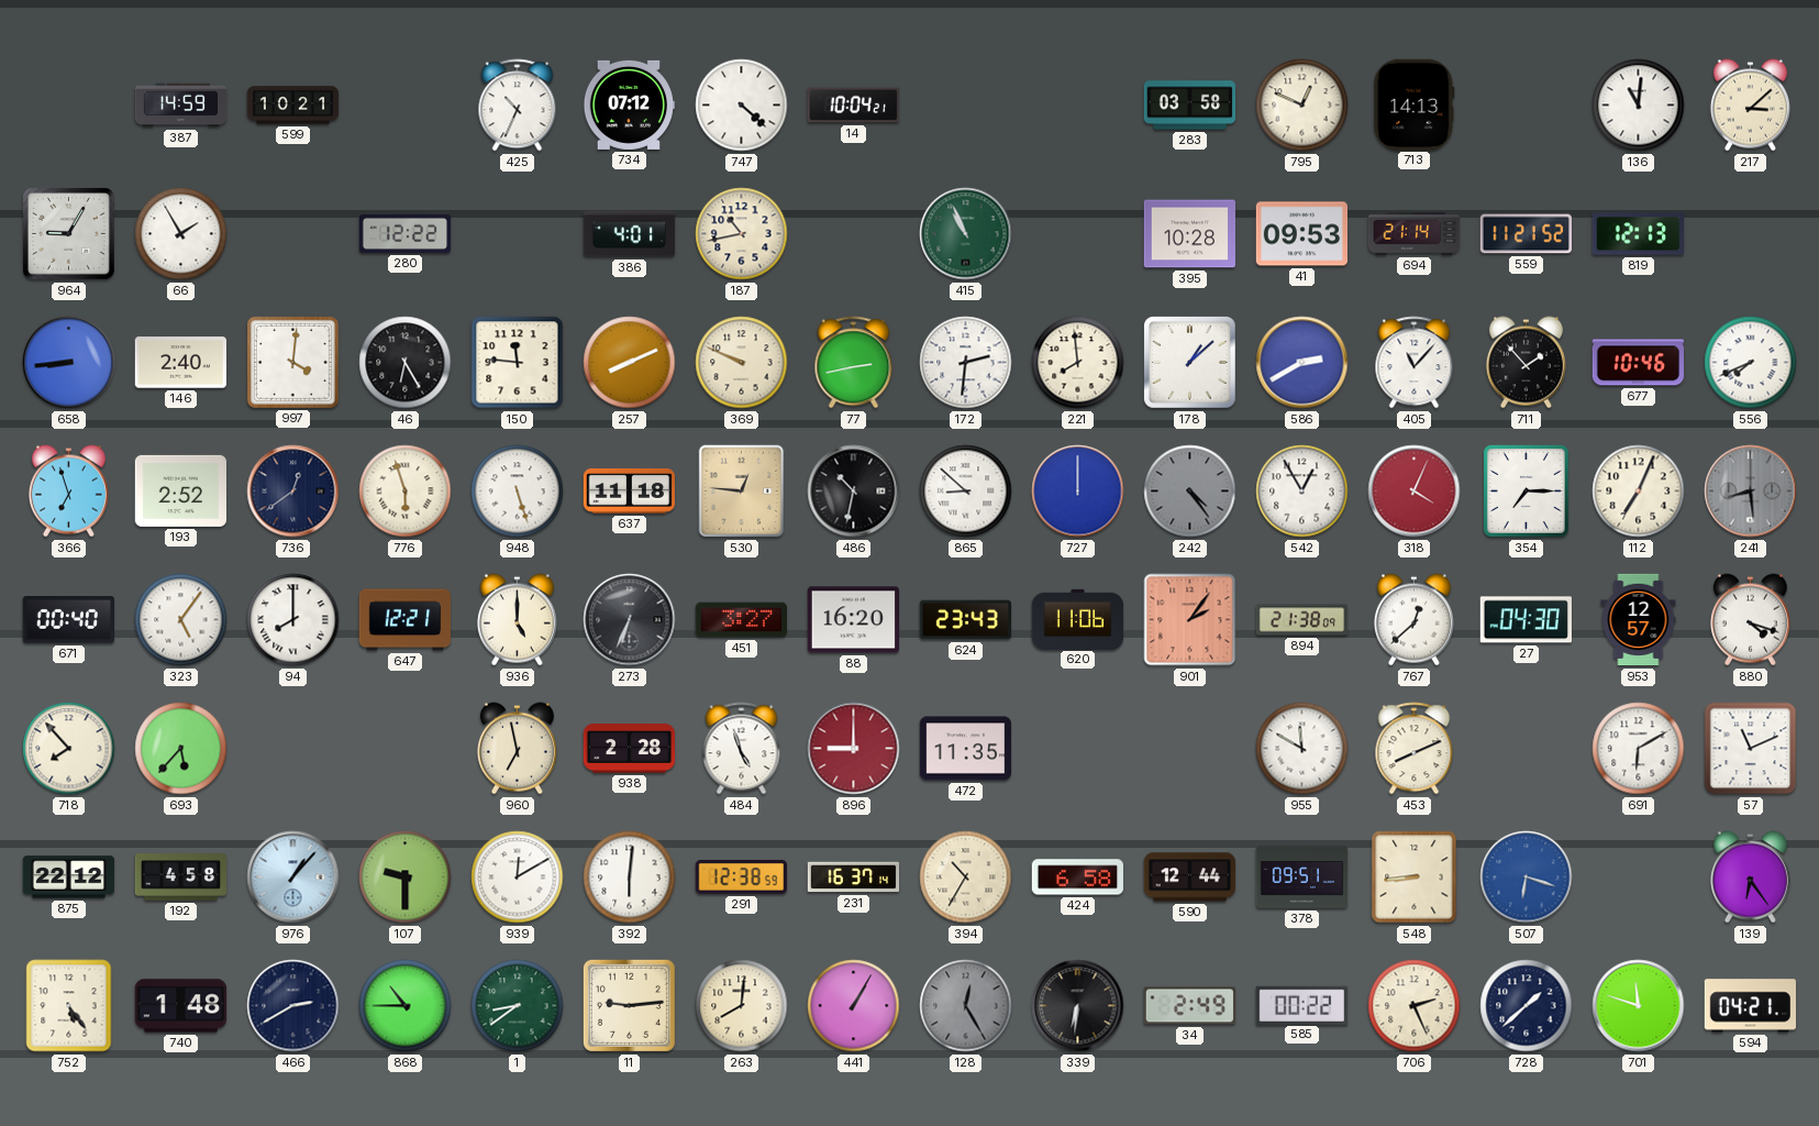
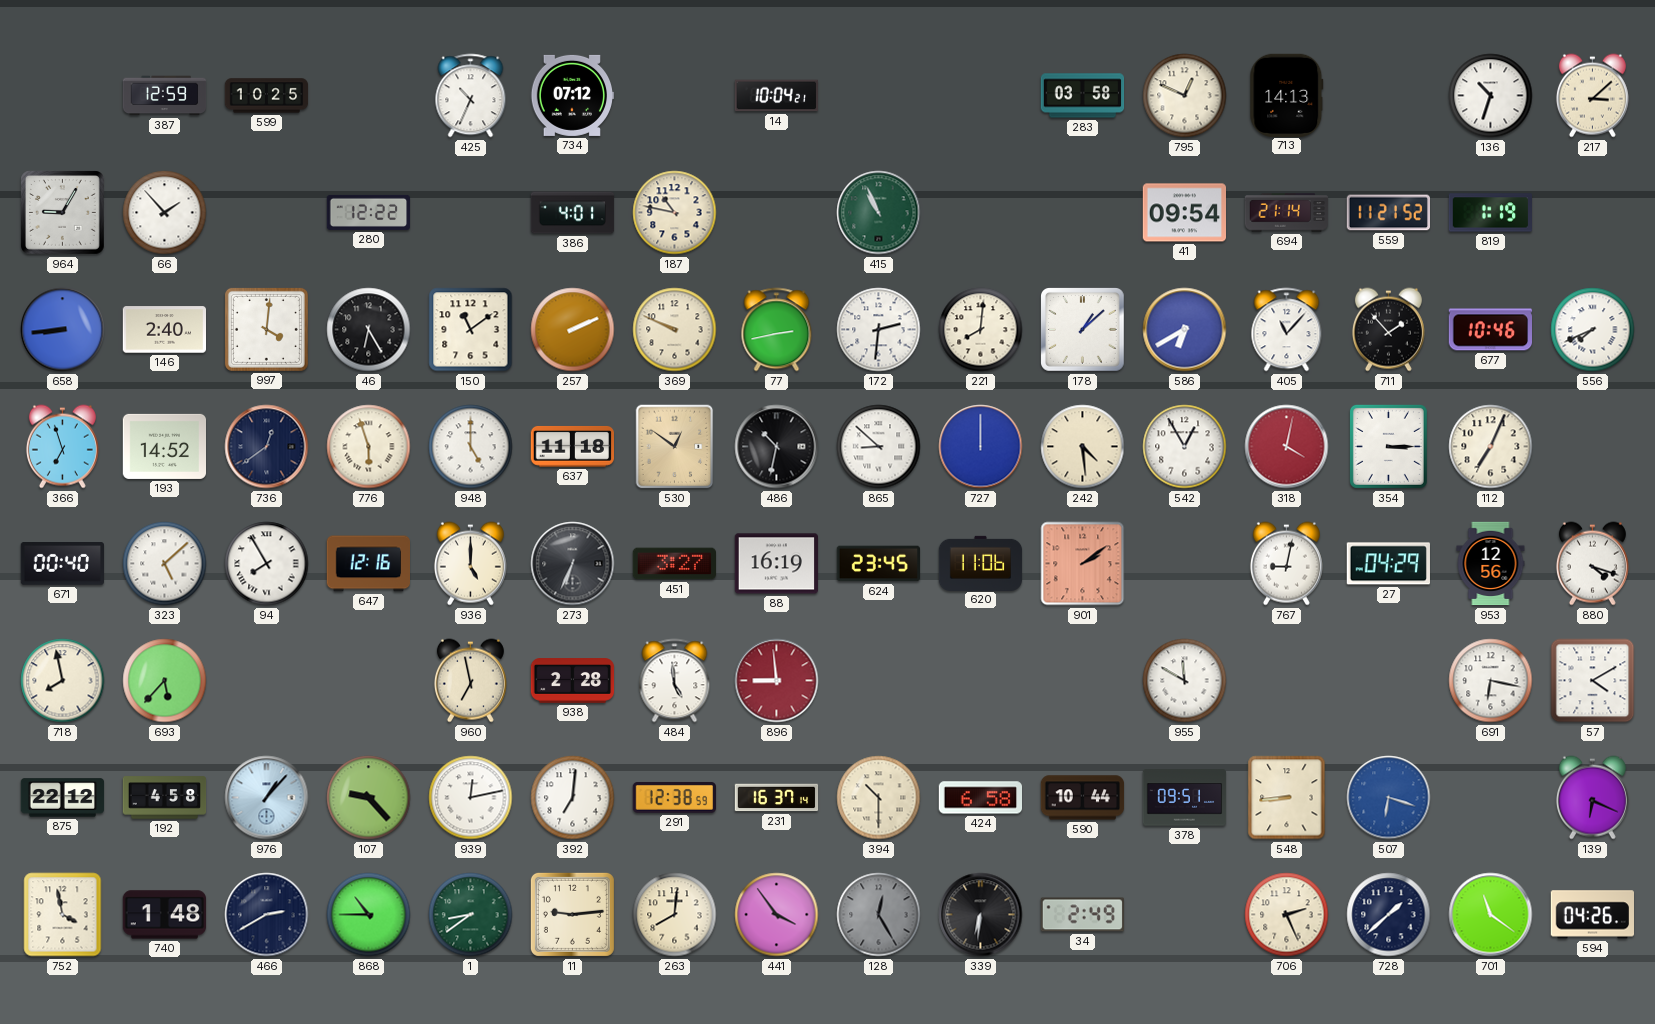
387: 14:59 -> 12:59 (165, 96)
599: 10:21 -> 10:25 (267, 96)
747: 4:22 -> none (742, 106)
136: 11:01 -> 10:33 (1491, 96)
66: 1:55 -> 1:53 (165, 213)
187: 10:43 -> 10:47 (675, 213)
395: 10:28 -> none (1190, 234)
41: 09:53 -> 09:54 (1184, 213)
819: 12:13 -> 1:19 (1490, 213)
150: 11:46 -> 11:09 (471, 330)
257: 8:11 -> 2:11 (573, 330)
221: 7:59 -> 8:01 (981, 330)
586: 2:40 -> 6:40 (1185, 330)
193: 2:52 -> 14:52 (165, 446)
948: 5:27 -> 5:00 (471, 447)
530: 12:46 -> 12:51 (675, 447)
242: 4:24 -> 4:29 (1083, 447)
242 dial: grey -> cream (1083, 447)
318: 4:04 -> 4:02 (1287, 447)
354: 7:15 -> 3:15 (1388, 446)
241: 8:29 -> none (1751, 492)
323: 5:06 -> 5:08 (165, 564)
94: 8:00 -> 7:55 (267, 564)
647: 12:21 -> 12:16 (369, 564)
88: 16:20 -> 16:19 (776, 564)
624: 23:43 -> 23:45 (879, 564)
901: 2:06 -> 2:09 (1083, 564)
894: 21:38 -> none (1302, 620)
767: 12:38 -> 9:02 (1286, 564)
27: 04:30 -> 04:29 (1388, 564)
953: 12:57 -> 12:56 (1491, 564)
718: 7:53 -> 7:58 (63, 681)
484: 4:57 -> 4:59 (675, 681)
896: 9:00 -> 8:59 (777, 681)
472: 11:35 -> none (966, 749)
453: 8:11 -> none (1415, 749)
691: 6:10 -> 6:17 (1491, 681)
57: 11:11 -> 4:10 (1593, 681)
107: 9:30 -> 9:23 (369, 798)
939: 12:10 -> 12:13 (471, 798)
392: 6:01 -> 7:01 (573, 798)
394: 10:35 -> 10:30 (879, 798)
590: 12:44 -> 10:44 (1083, 798)
139: 6:24 -> 6:19 (1592, 798)
752: 5:24 -> 3:58 (63, 915)
441: 1:05 -> 3:54 (777, 915)
585: 00:22 -> none (1301, 1005)
701: 11:48 -> 11:21 (1491, 915)
594: 04:21 -> 04:26 (1592, 915)
